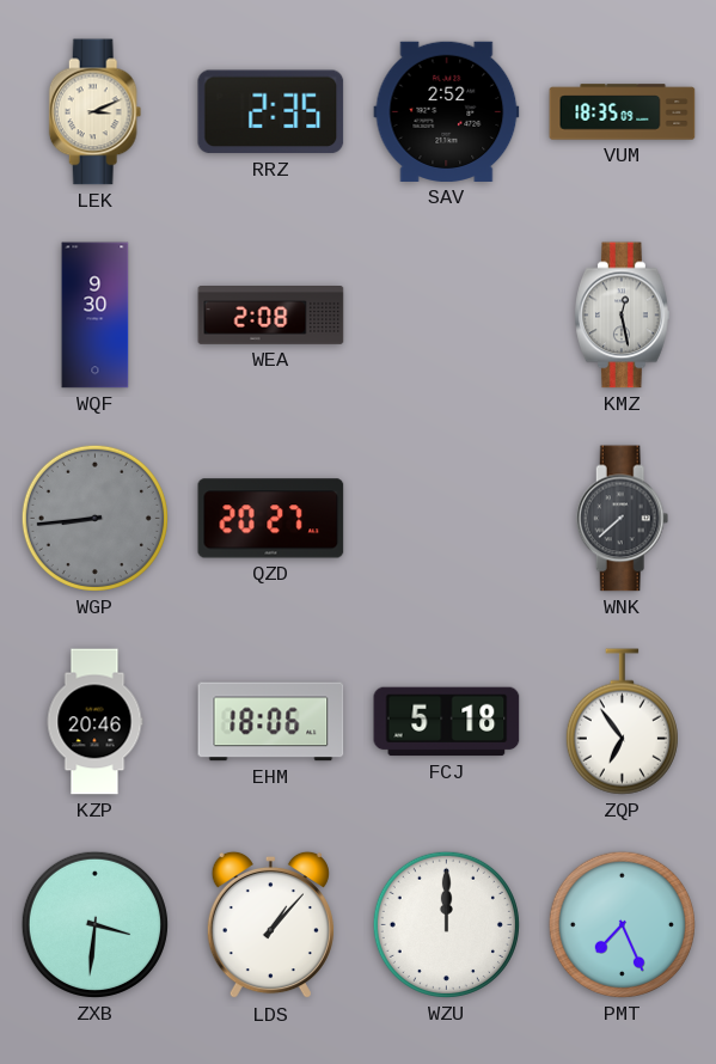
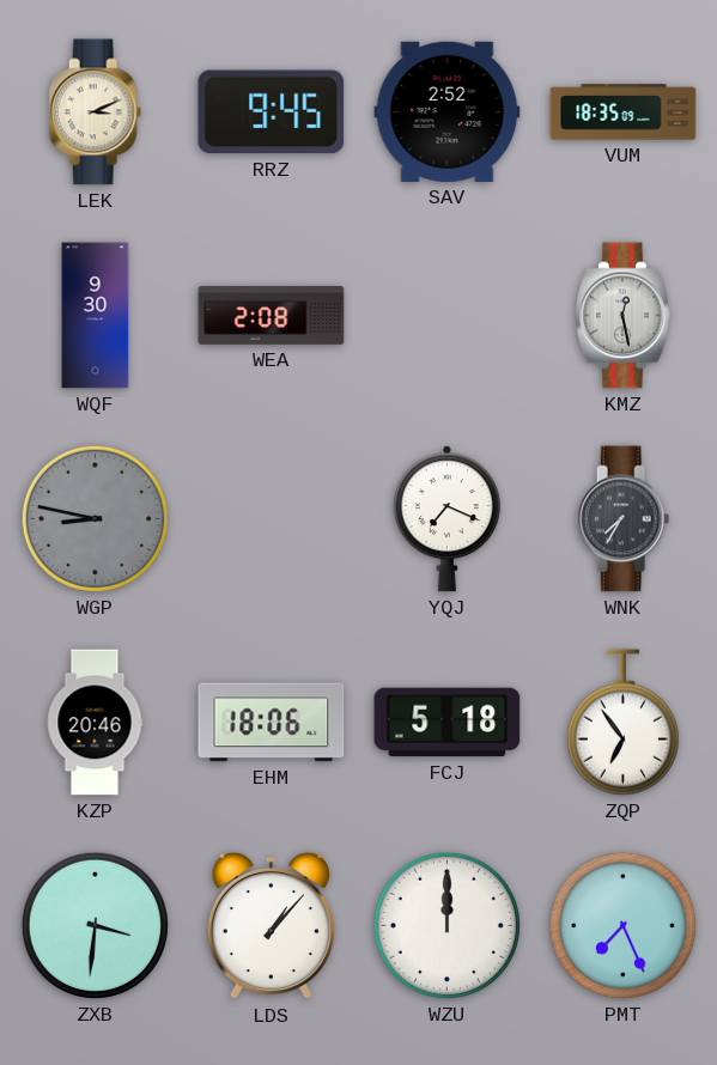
RRZ: 2:35 -> 9:45 (272, 112)
WGP: 8:44 -> 8:47 (95, 518)
QZD: 20:27 -> none (271, 519)
YQJ: none -> 7:19 (446, 519)
WNK: 7:38 -> 7:35 (624, 519)
